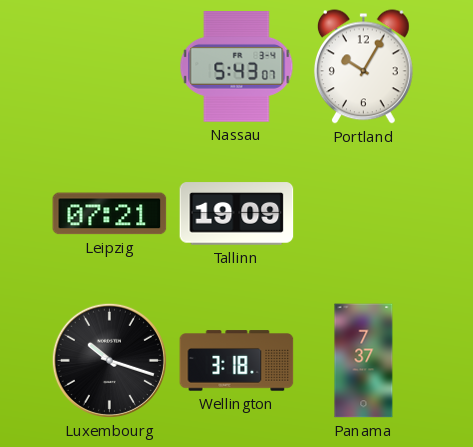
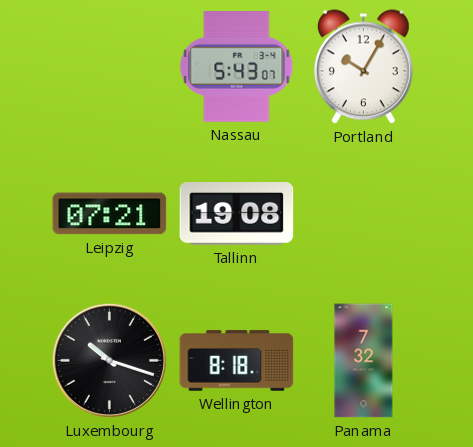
Tallinn: 19:09 -> 19:08 (237, 214)
Wellington: 3:18 -> 8:18 (237, 361)
Panama: 7:37 -> 7:32 (364, 361)
